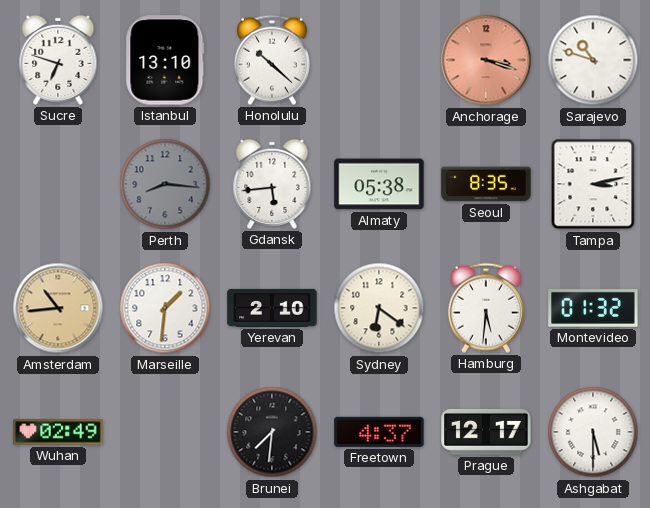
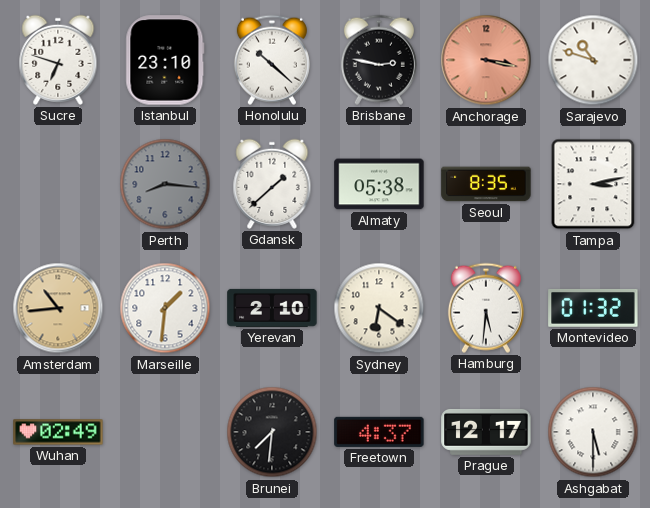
Istanbul: 13:10 -> 23:10 (165, 60)
Brisbane: none -> 2:47 (379, 60)
Anchorage: 3:18 -> 3:17 (486, 60)
Gdansk: 5:44 -> 1:38 (272, 184)
